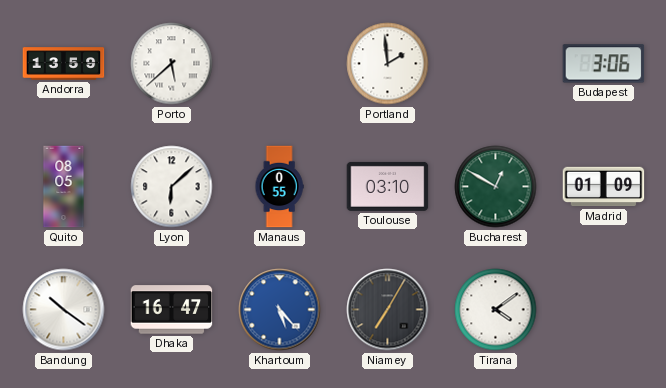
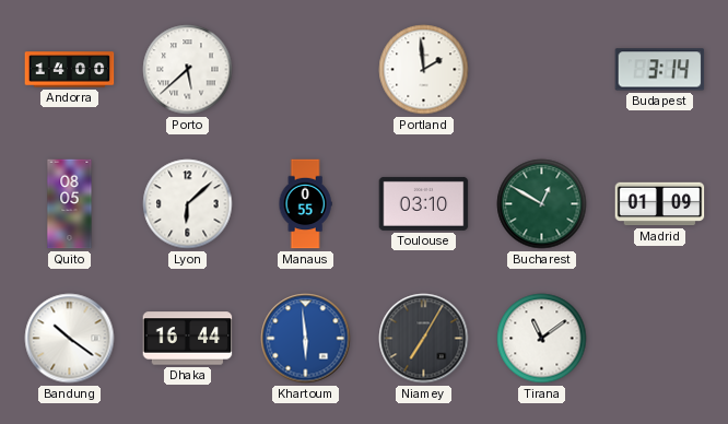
Andorra: 13:59 -> 14:00 (70, 70)
Budapest: 3:06 -> 3:14 (660, 70)
Dhaka: 16:47 -> 16:44 (188, 339)
Khartoum: 5:23 -> 5:59 (306, 339)
Tirana: 4:09 -> 11:09 (542, 339)
